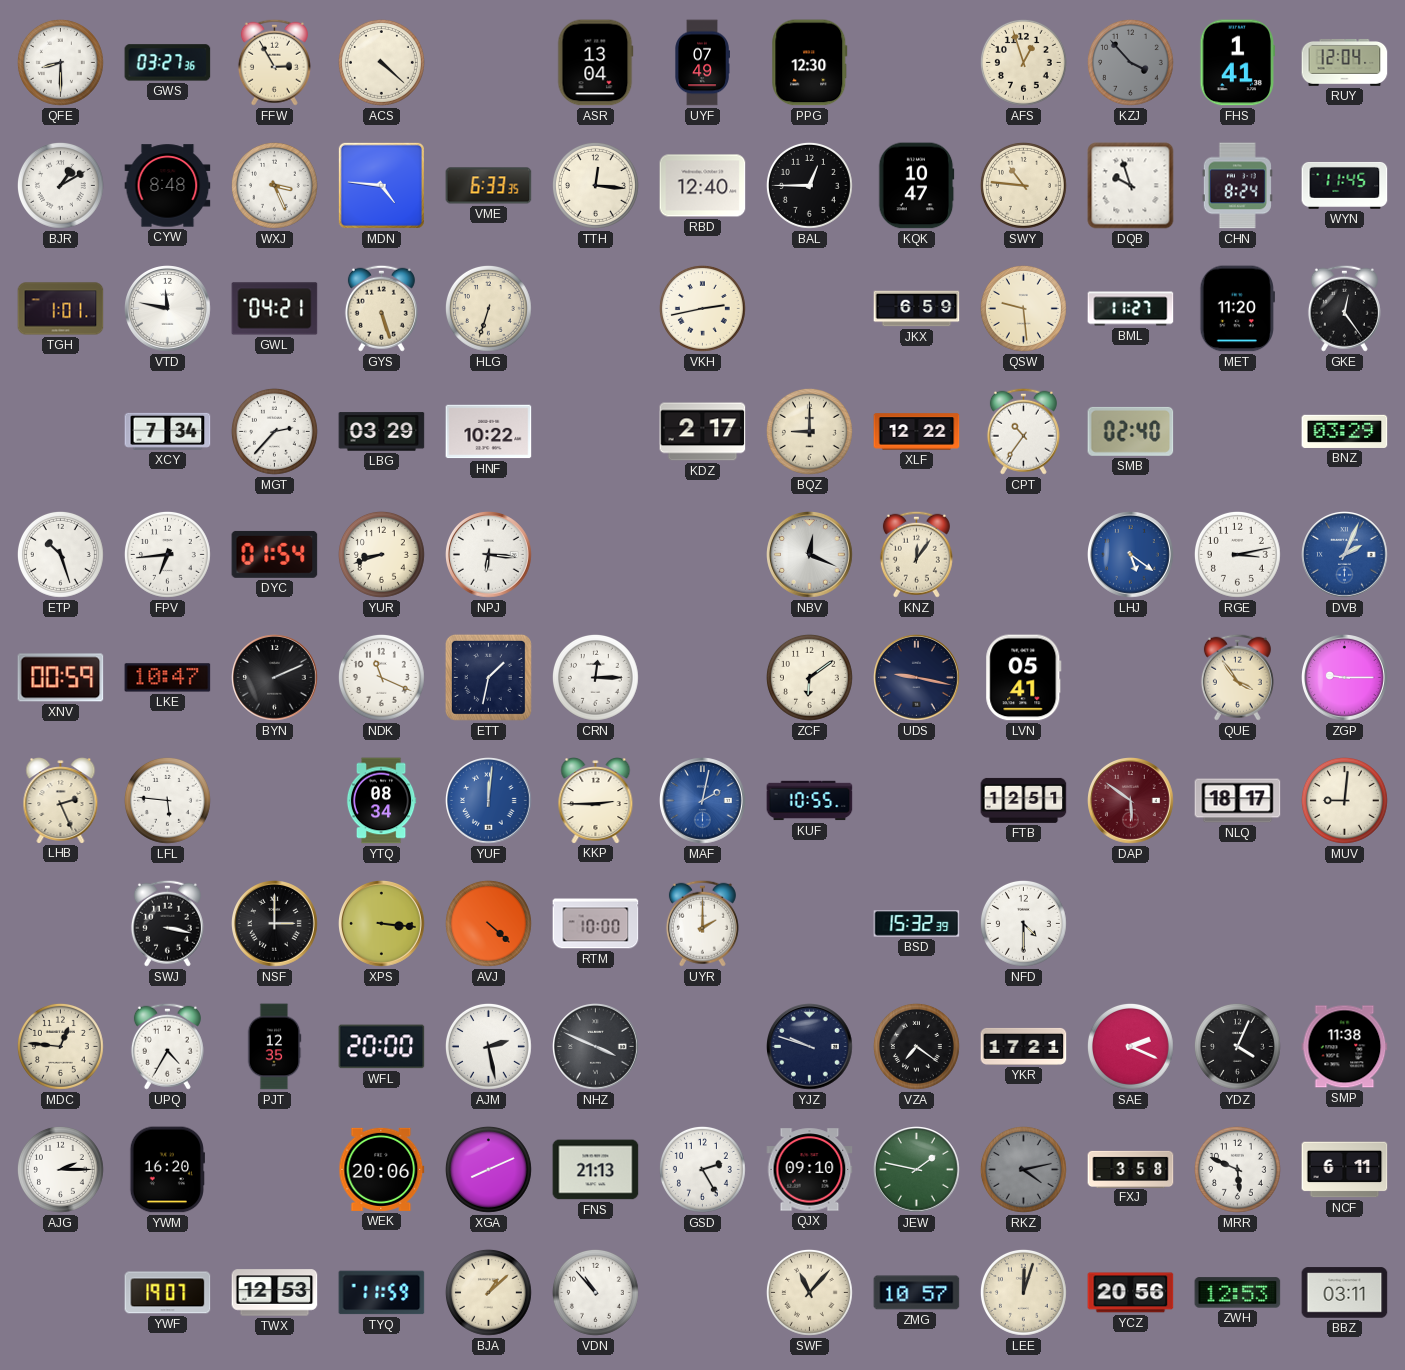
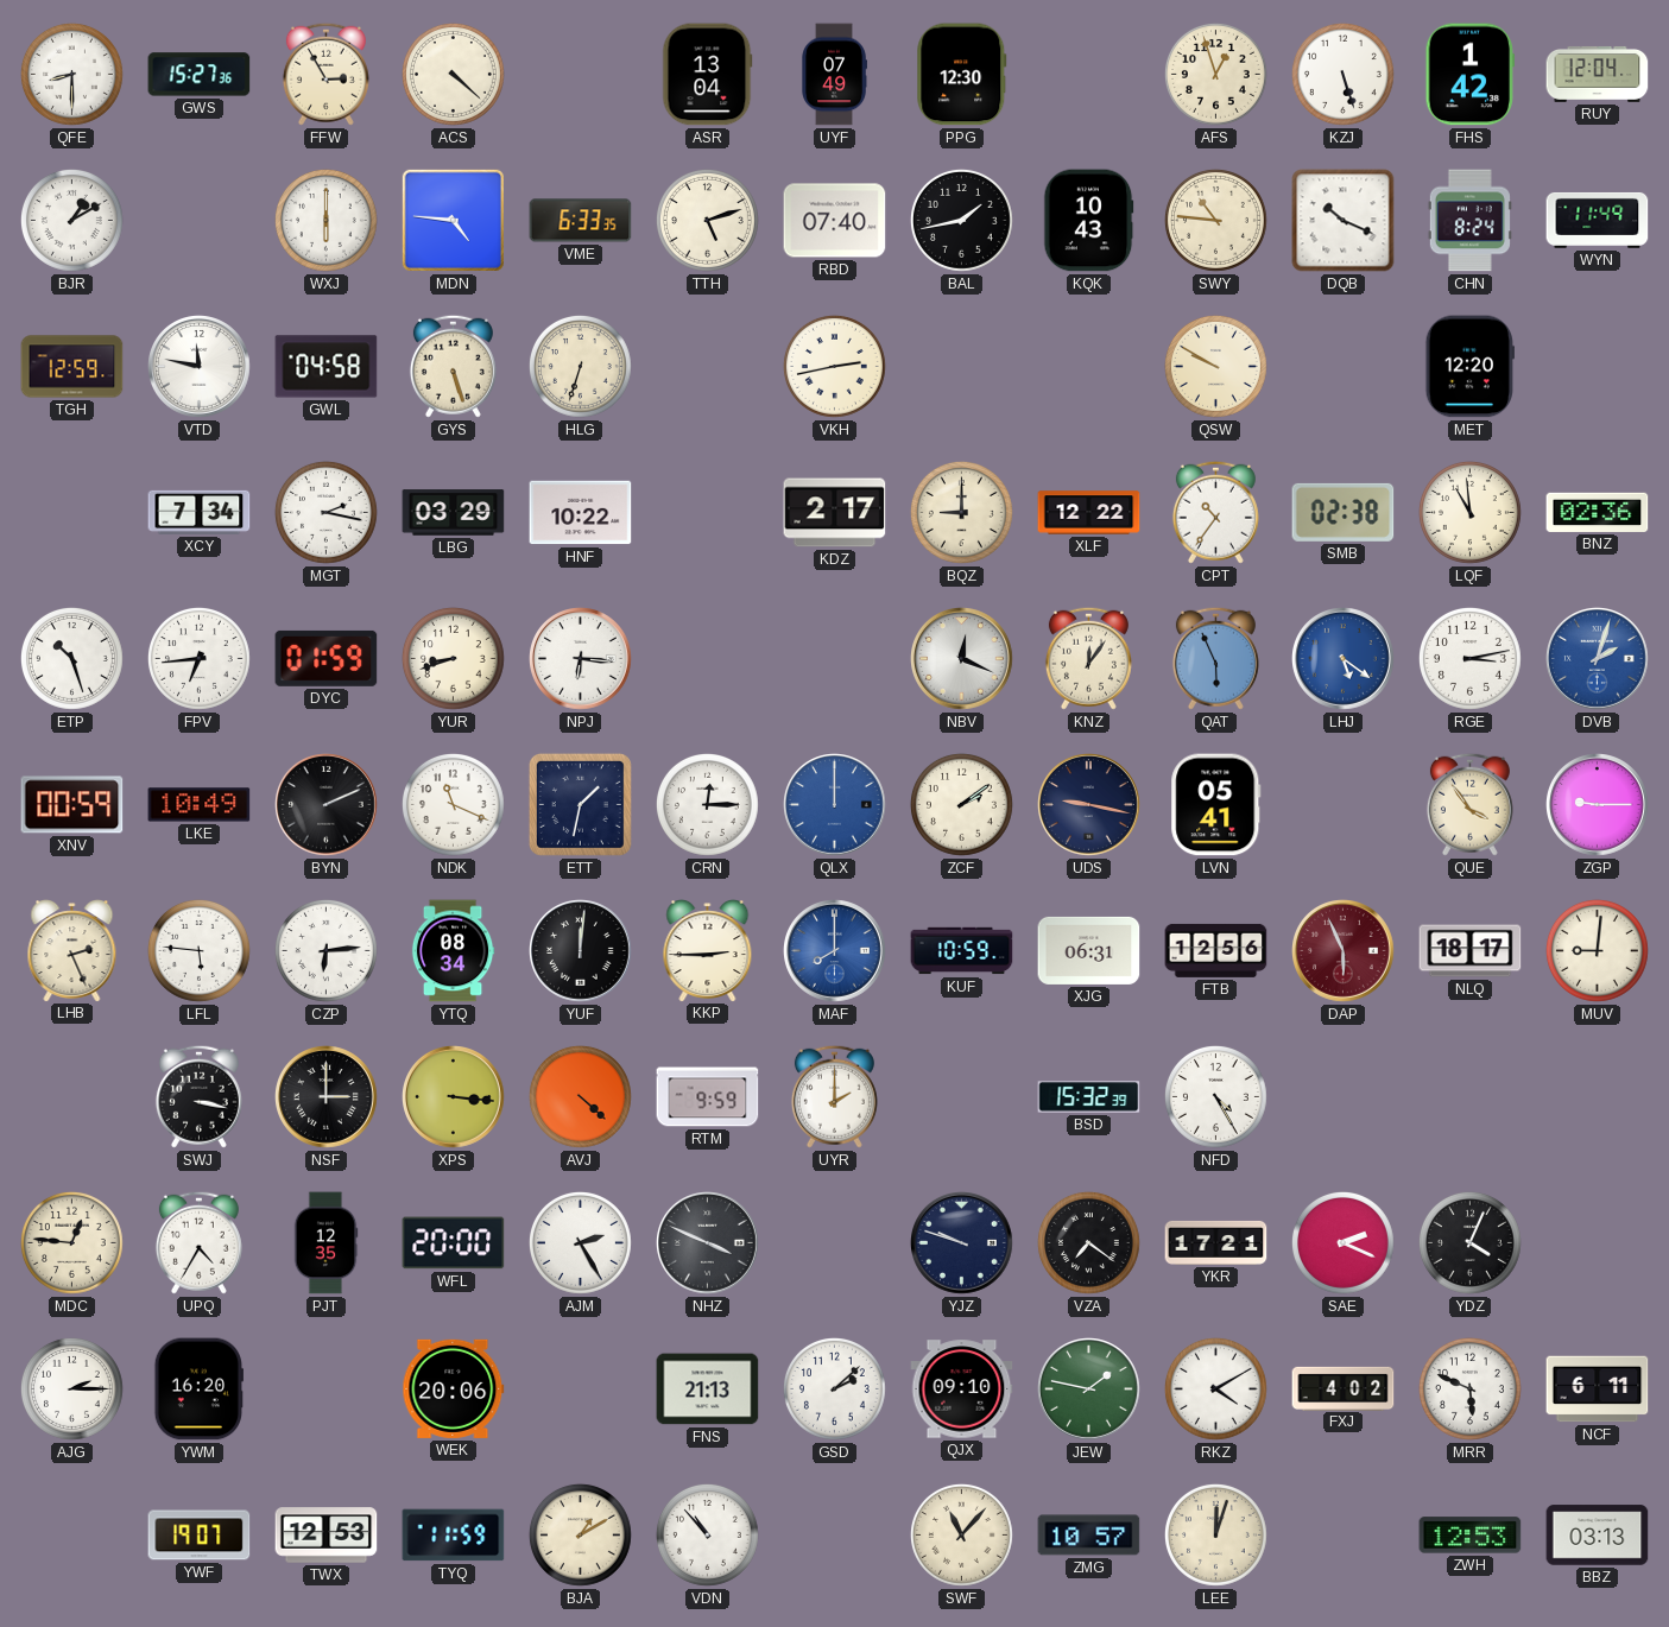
GWS: 03:27 -> 15:27 (200, 75)
KZJ: 3:53 -> 5:27 (1342, 74)
KZJ dial: grey -> white (1342, 74)
FHS: 1:41 -> 1:42 (1471, 75)
CYW: 8:48 -> none (168, 186)
WXJ: 3:26 -> 6:00 (325, 220)
TTH: 12:16 -> 5:12 (707, 220)
RBD: 12:40 -> 07:40 (835, 221)
BAL: 12:45 -> 1:43 (961, 220)
KQK: 10:47 -> 10:43 (1089, 221)
DQB: 9:57 -> 10:19 (1344, 221)
WYN: 11:45 -> 11:49 (1598, 220)
TGH: 1:01 -> 12:59 (72, 367)
GWL: 04:21 -> 04:58 (327, 367)
JKX: 6:59 -> none (917, 309)
QSW: 9:29 -> 9:50 (1215, 366)
BML: 11:27 -> none (1131, 309)
MET: 11:20 -> 12:20 (1469, 367)
GKE: 12:24 -> none (1344, 308)
MGT: 2:37 -> 2:17 (325, 512)
SMB: 02:40 -> 02:38 (1344, 512)
LQF: none -> 10:59 (1469, 512)
BNZ: 03:29 -> 02:36 (1598, 512)
DYC: 01:54 -> 01:59 (327, 658)
QAT: none -> 5:56 (1215, 658)
DVB: 2:04 -> 2:03 (1598, 659)
LKE: 10:47 -> 10:49 (200, 805)
QLX: none -> 12:00 (835, 805)
ZCF: 6:09 -> 2:09 (961, 804)
CZP: none -> 6:14 (325, 950)
YUF dial: blue -> black (581, 951)
MAF: 2:02 -> 8:00 (835, 951)
KUF: 10:55 -> 10:59 (962, 951)
XJG: none -> 06:31 (1089, 950)
FTB: 12:51 -> 12:56 (1216, 950)
DAP: 5:51 -> 5:56 (1344, 951)
RTM: 10:00 -> 9:59 (708, 1097)
NFD: 4:30 -> 4:25 (1215, 1096)
AJM: 2:28 -> 2:25 (580, 1242)
SMP: 11:38 -> none (1345, 1047)
XGA: 8:11 -> none (488, 1169)
GSD: 2:25 -> 2:08 (834, 1388)
RKZ: 4:13 -> 4:10 (1215, 1388)
RKZ dial: grey -> white (1215, 1388)
FXJ: 3:58 -> 4:02 (1344, 1388)
BJA: 1:08 -> 1:10 (580, 1534)
YCZ: 20:56 -> none (1131, 1293)
BBZ: 03:11 -> 03:13 (1598, 1536)
